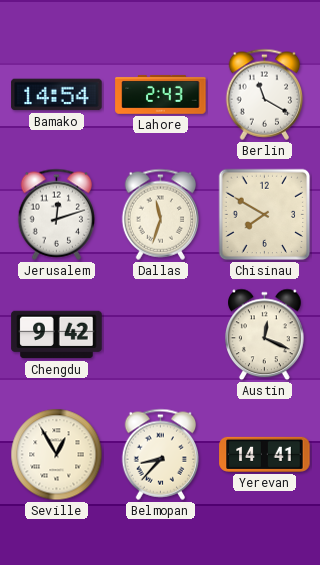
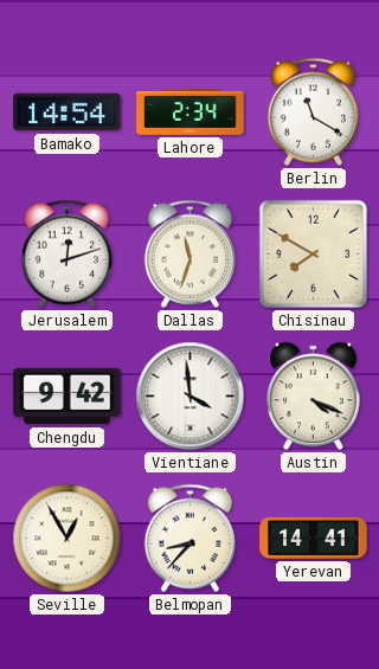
Lahore: 2:43 -> 2:34 (191, 111)
Vientiane: none -> 3:59 (191, 397)
Austin: 12:19 -> 4:19 (314, 397)
